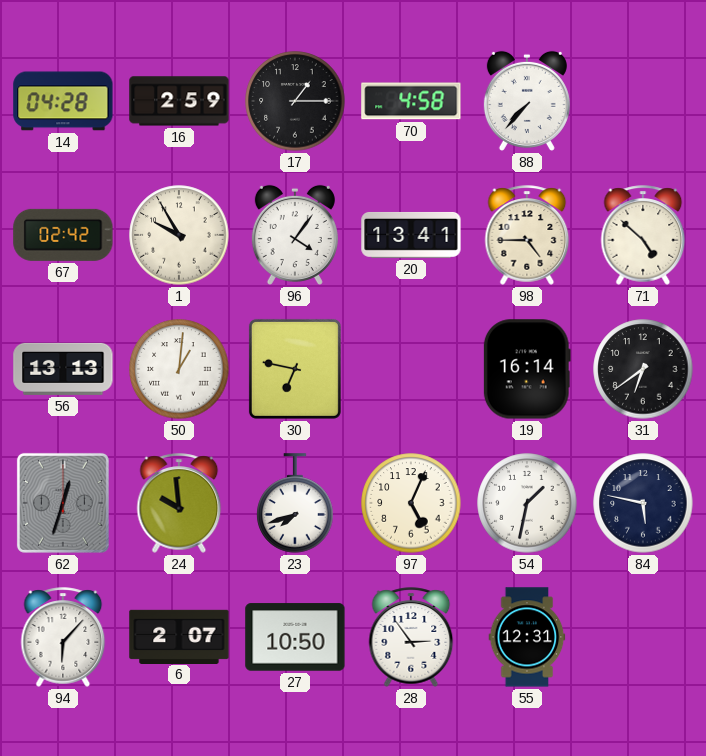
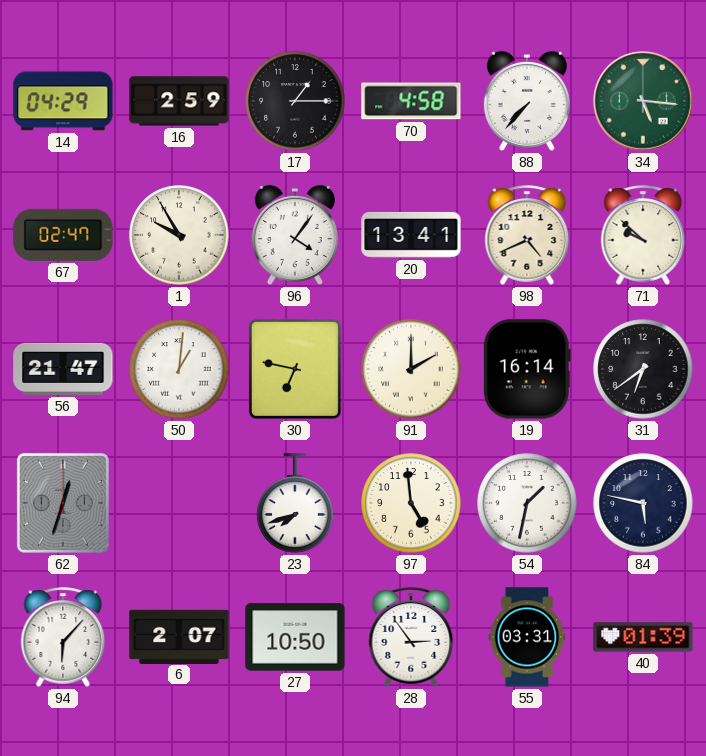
14: 04:28 -> 04:29 (63, 101)
34: none -> 5:16 (644, 102)
67: 02:42 -> 02:47 (63, 235)
98: 4:45 -> 4:41 (527, 235)
71: 4:52 -> 9:52 (643, 235)
56: 13:13 -> 21:47 (63, 369)
91: none -> 2:00 (411, 369)
24: 9:59 -> none (179, 503)
97: 5:04 -> 4:59 (411, 503)
55: 12:31 -> 03:31 (527, 637)
40: none -> 01:39 (643, 637)
